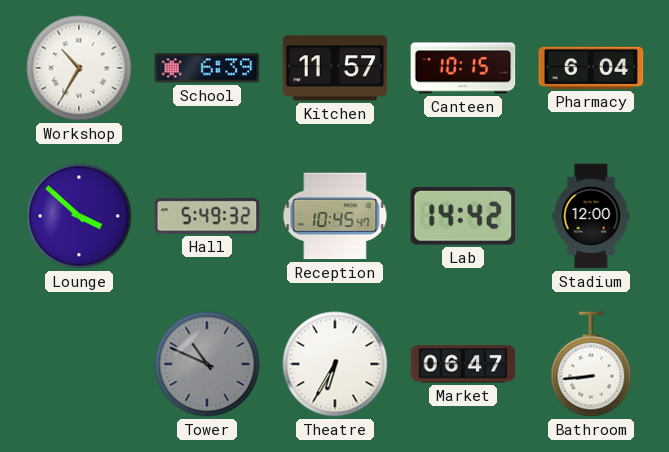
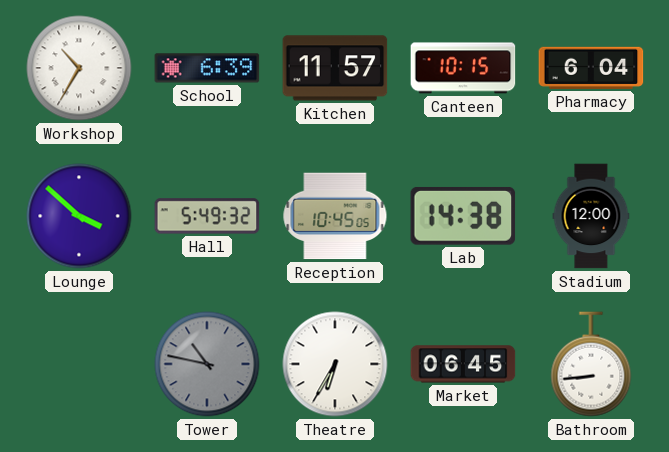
Reception: 10:45:47 -> 10:45:05 (335, 216)
Lab: 14:42 -> 14:38 (463, 216)
Tower: 10:49 -> 10:47 (207, 364)
Market: 06:47 -> 06:45 (463, 364)
